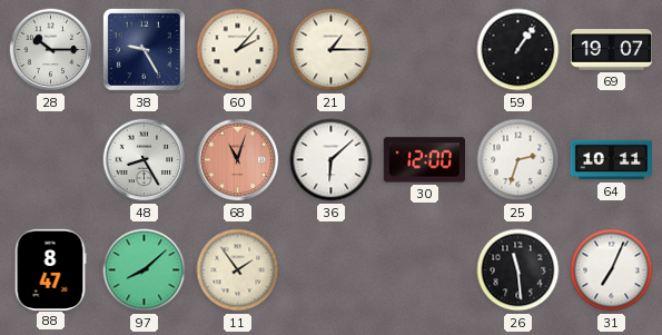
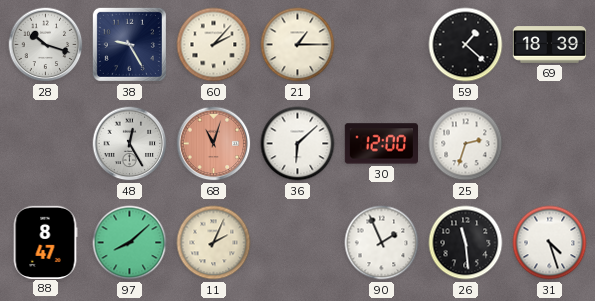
28: 10:15 -> 10:18 (46, 45)
59: 1:06 -> 1:22 (466, 45)
69: 19:07 -> 18:39 (550, 45)
48: 8:25 -> 12:25 (130, 144)
64: 10:11 -> none (611, 160)
11: 1:54 -> 2:04 (214, 243)
90: none -> 1:56 (382, 243)
31: 7:04 -> 4:27 (550, 243)
